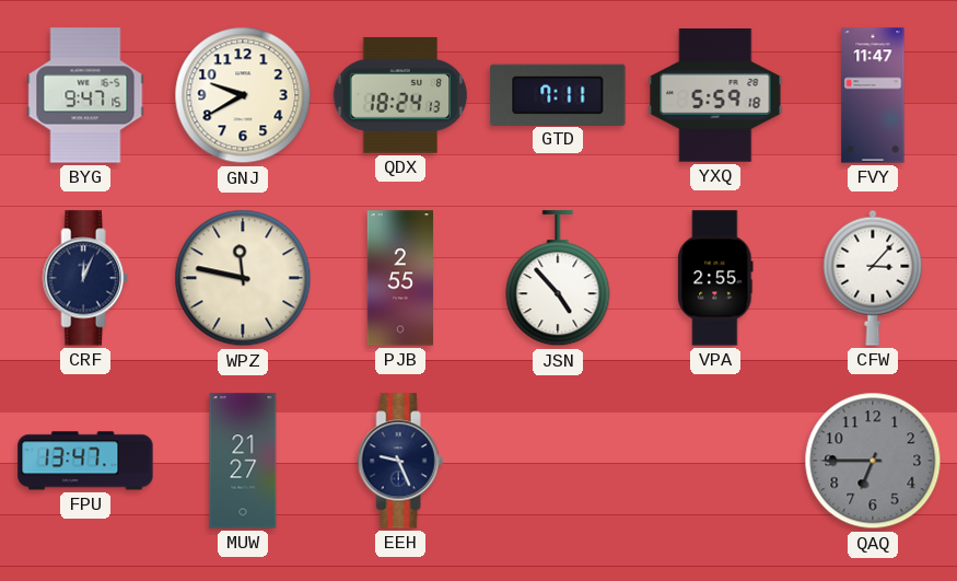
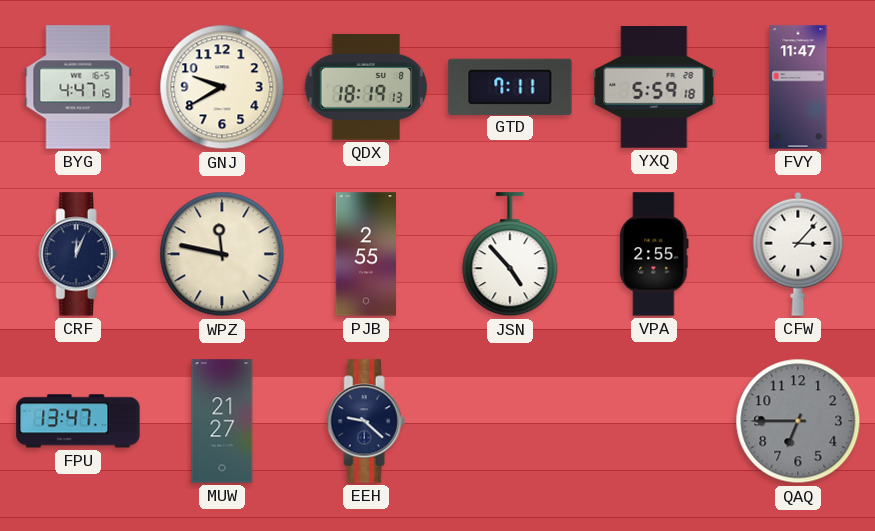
BYG: 9:47 -> 4:47 (78, 87)
QDX: 18:24 -> 18:19 (366, 87)
EEH: 9:26 -> 9:22 (366, 421)
